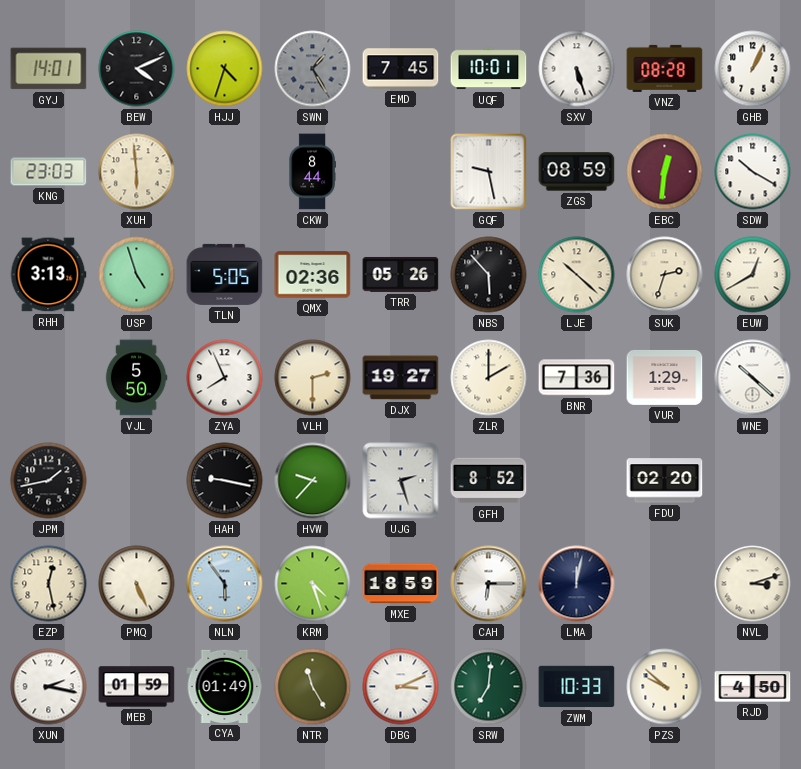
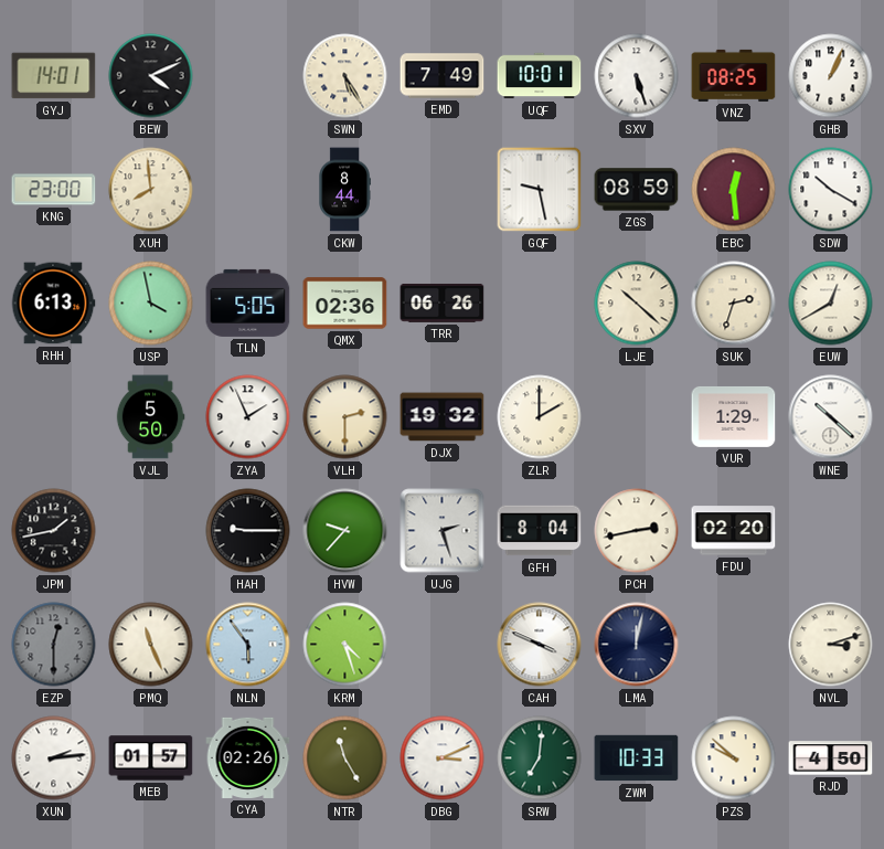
HJJ: 4:33 -> none (225, 69)
SWN: 1:25 -> 5:25 (345, 76)
SWN dial: grey -> cream (345, 76)
EMD: 7:45 -> 7:49 (443, 76)
VNZ: 08:28 -> 08:25 (734, 75)
KNG: 23:03 -> 23:00 (54, 190)
XUH: 5:59 -> 7:59 (151, 190)
EBC: 12:31 -> 12:29 (734, 190)
RHH: 3:13 -> 6:13 (53, 304)
USP: 4:57 -> 3:58 (151, 304)
TRR: 05:26 -> 06:26 (443, 303)
NBS: 5:53 -> none (489, 275)
ZYA: 7:56 -> 1:56 (248, 417)
DJX: 19:27 -> 19:32 (443, 417)
BNR: 7:36 -> none (577, 378)
HAH: 9:17 -> 9:15 (248, 531)
GFH: 8:52 -> 8:04 (540, 531)
PCH: none -> 2:43 (637, 531)
EZP: 12:28 -> 12:30 (54, 645)
EZP dial: cream -> grey (54, 645)
PMQ: 5:26 -> 11:26 (151, 645)
MXE: 18:59 -> none (401, 584)
CAH: 6:15 -> 3:49 (540, 645)
XUN: 2:17 -> 2:14 (54, 758)
MEB: 01:59 -> 01:57 (151, 758)
CYA: 01:49 -> 02:26 (248, 757)
